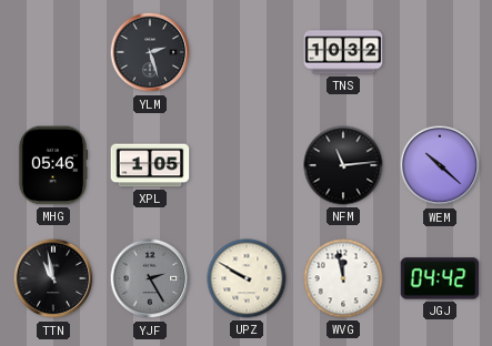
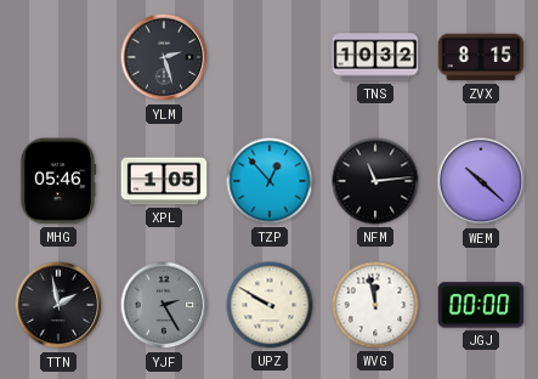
ZVX: none -> 8:15 (481, 57)
TZP: none -> 12:53 (270, 181)
TTN: 10:58 -> 1:58 (58, 305)
JGJ: 04:42 -> 00:00 (481, 305)
